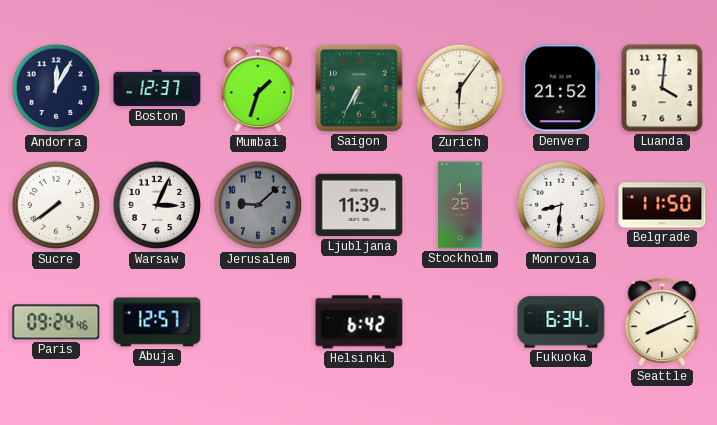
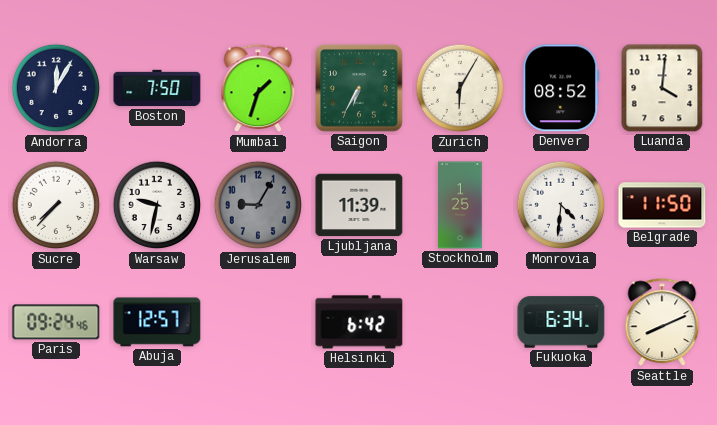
Boston: 12:37 -> 7:50 (157, 88)
Zurich: 6:06 -> 6:05 (460, 88)
Denver: 21:52 -> 08:52 (561, 88)
Sucre: 7:39 -> 7:37 (56, 205)
Warsaw: 3:04 -> 9:32 (157, 205)
Jerusalem: 9:08 -> 9:05 (258, 205)
Monrovia: 8:31 -> 4:31 (561, 205)
